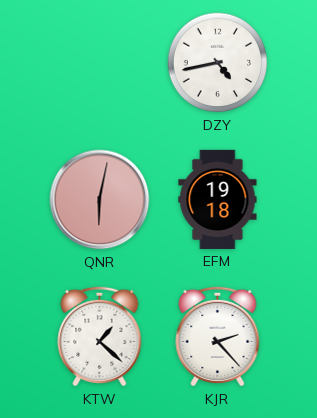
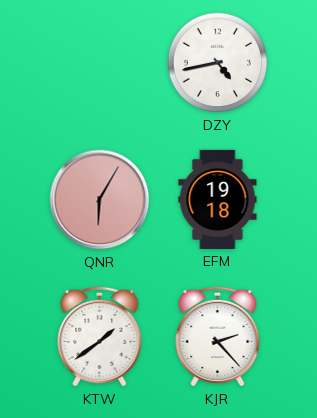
QNR: 6:02 -> 6:05 (100, 200)
KTW: 1:22 -> 1:39 (100, 336)
